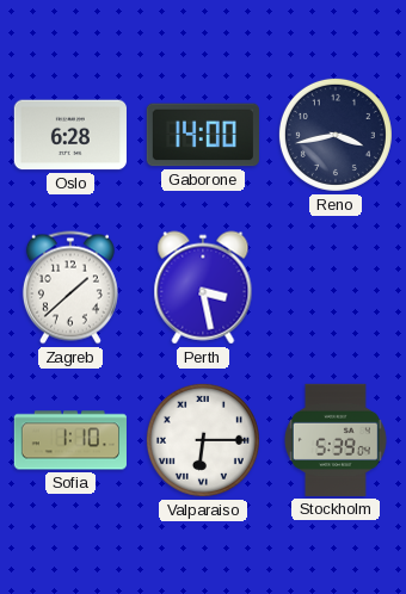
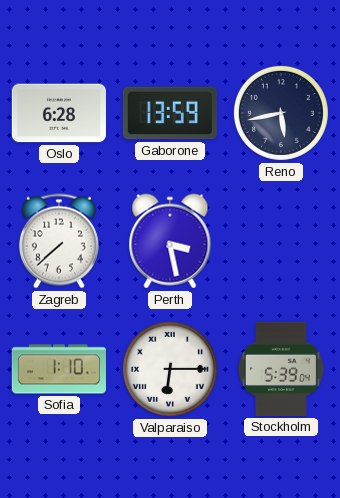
Gaborone: 14:00 -> 13:59 (170, 113)
Reno: 3:43 -> 5:43 (281, 113)
Zagreb: 1:38 -> 7:38 (59, 241)
